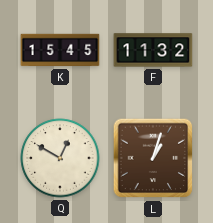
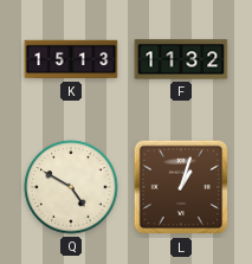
K: 15:45 -> 15:13 (71, 59)
Q: 12:50 -> 4:50 (71, 187)
